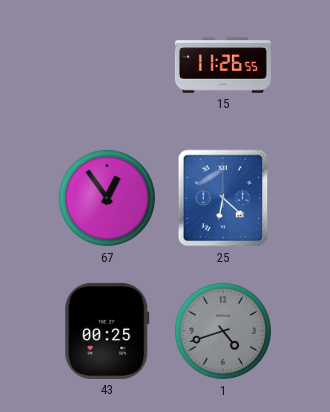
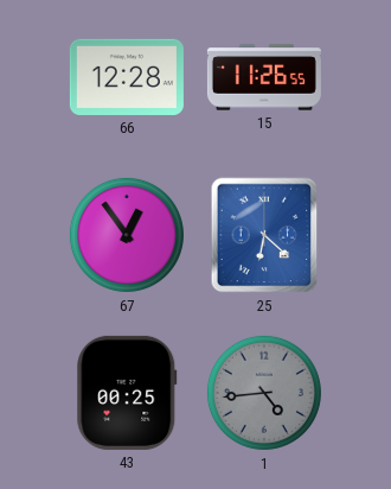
66: none -> 12:28 (127, 77)
1: 4:42 -> 4:44 (264, 393)
